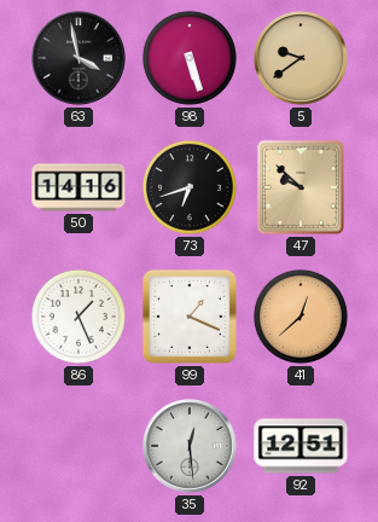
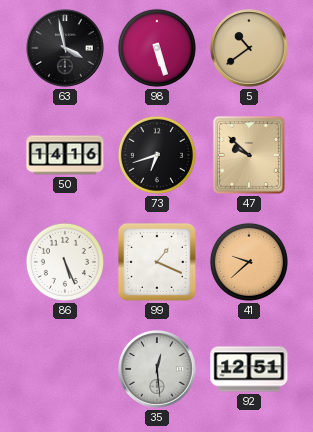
5: 9:39 -> 10:39 (249, 48)
86: 1:26 -> 5:26 (65, 262)
41: 12:38 -> 9:38 (249, 262)
